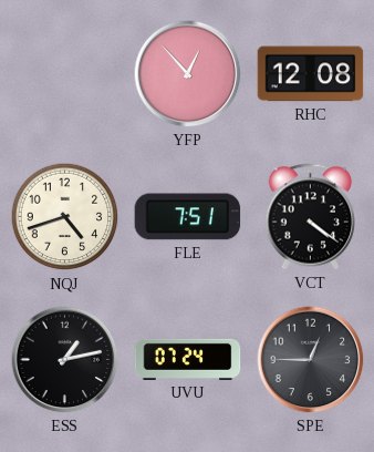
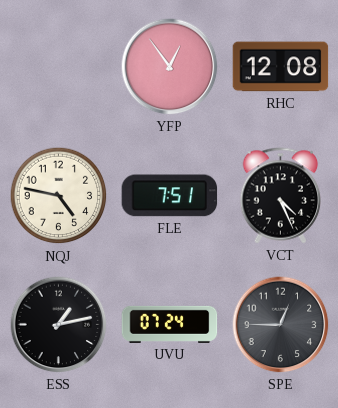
YFP: 12:53 -> 12:54 (170, 67)
NQJ: 4:42 -> 4:47 (59, 196)
VCT: 4:21 -> 4:26 (281, 196)
